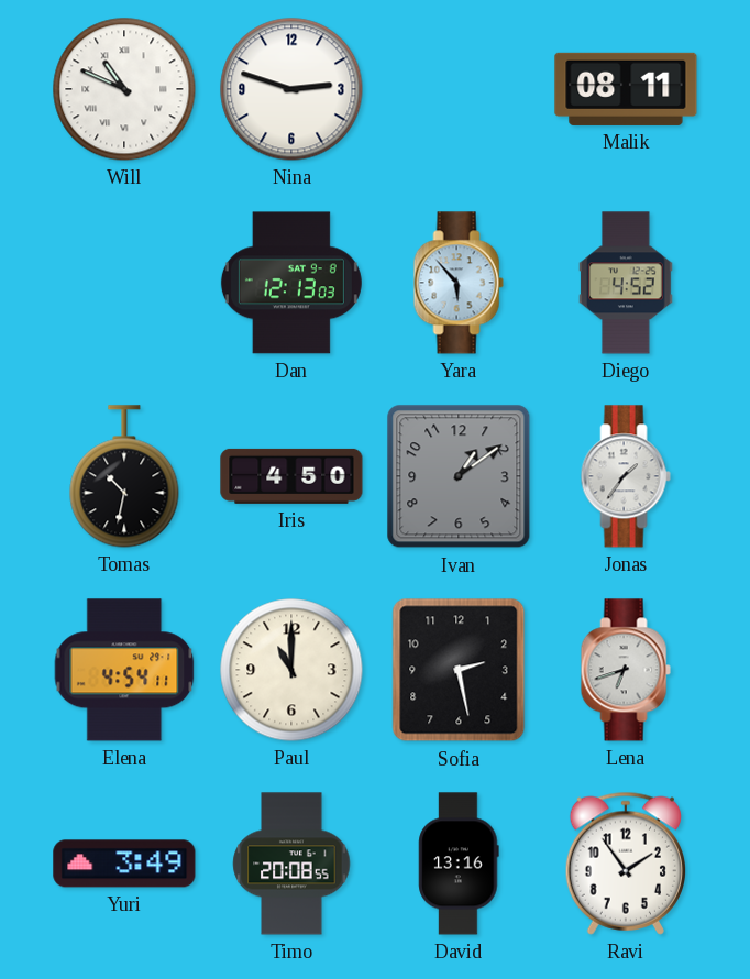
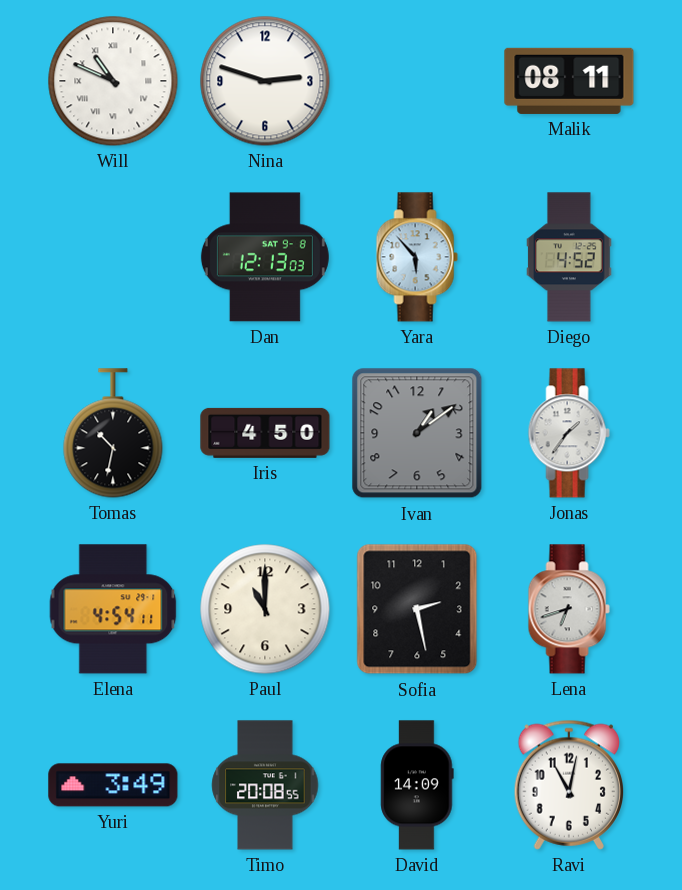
David: 13:16 -> 14:09 (417, 785)
Ravi: 1:54 -> 11:02 (568, 785)
